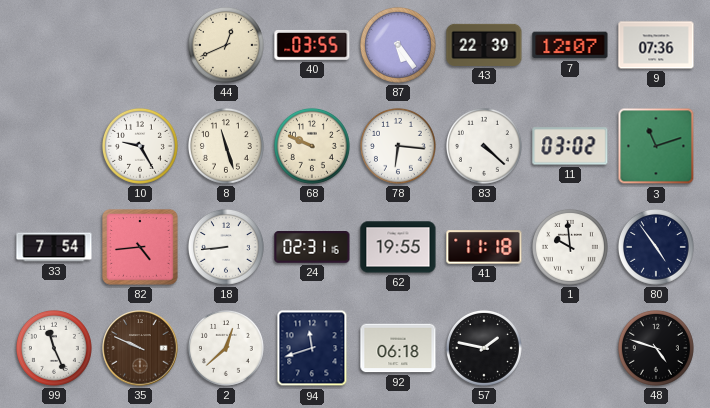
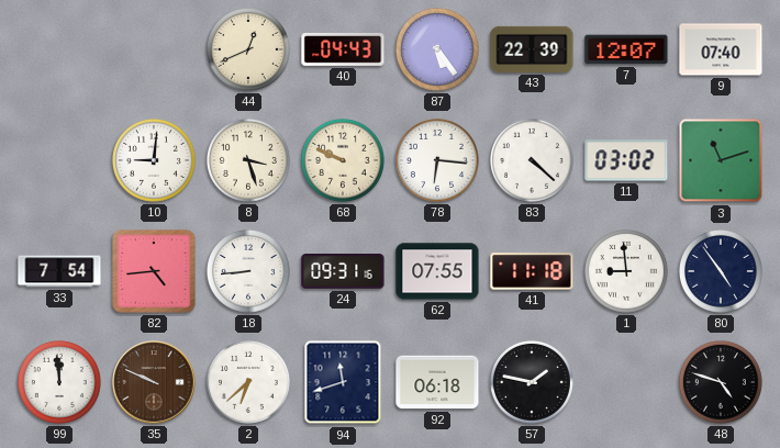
40: 03:55 -> 04:43 (343, 49)
9: 07:36 -> 07:40 (721, 49)
10: 9:25 -> 9:01 (154, 160)
8: 11:27 -> 3:27 (248, 160)
24: 02:31 -> 09:31 (343, 272)
62: 19:55 -> 07:55 (437, 271)
1: 9:59 -> 8:59 (626, 271)
99: 11:26 -> 11:59 (59, 382)
2: 12:38 -> 6:38 (248, 382)
